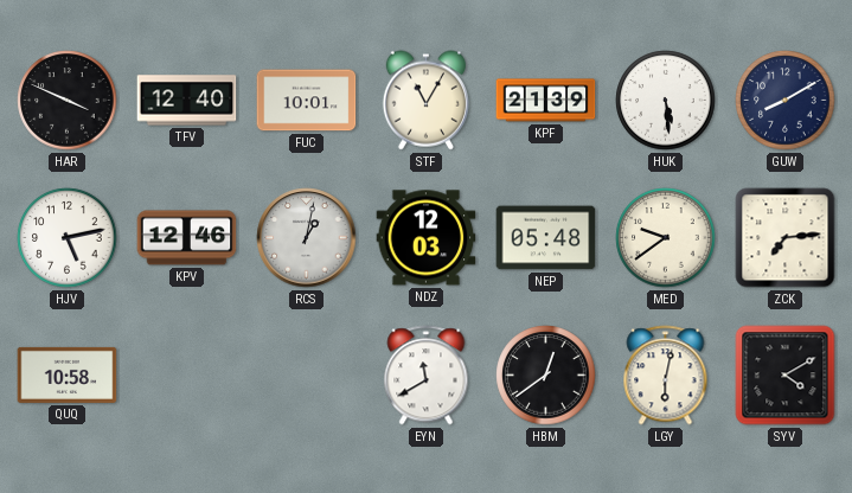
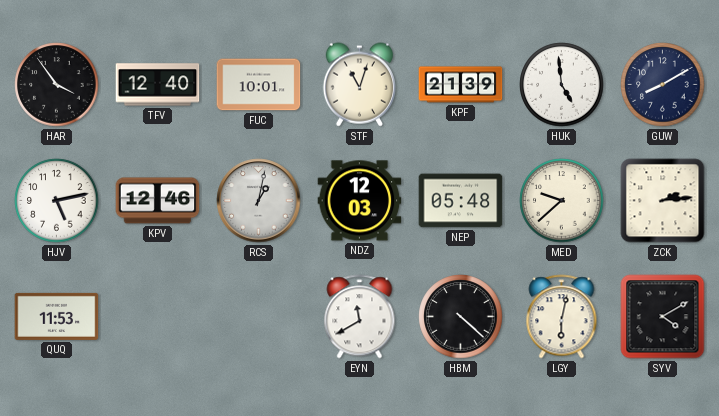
HAR: 3:49 -> 3:54 (57, 85)
STF: 11:05 -> 11:03 (359, 85)
HUK: 5:29 -> 4:59 (562, 85)
MED: 9:39 -> 9:38 (562, 201)
ZCK: 7:14 -> 2:14 (663, 201)
QUQ: 10:58 -> 11:53 (57, 316)
HBM: 12:39 -> 4:22 (461, 317)
